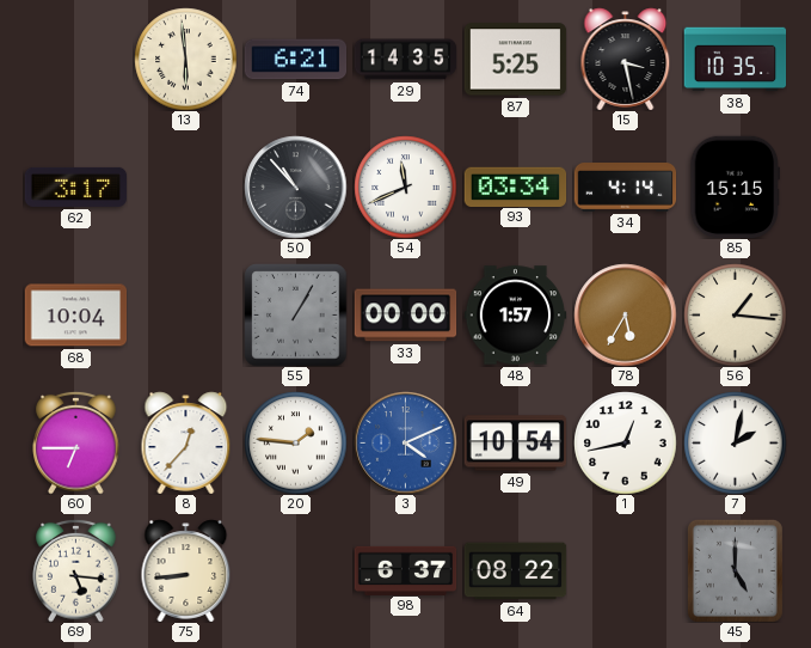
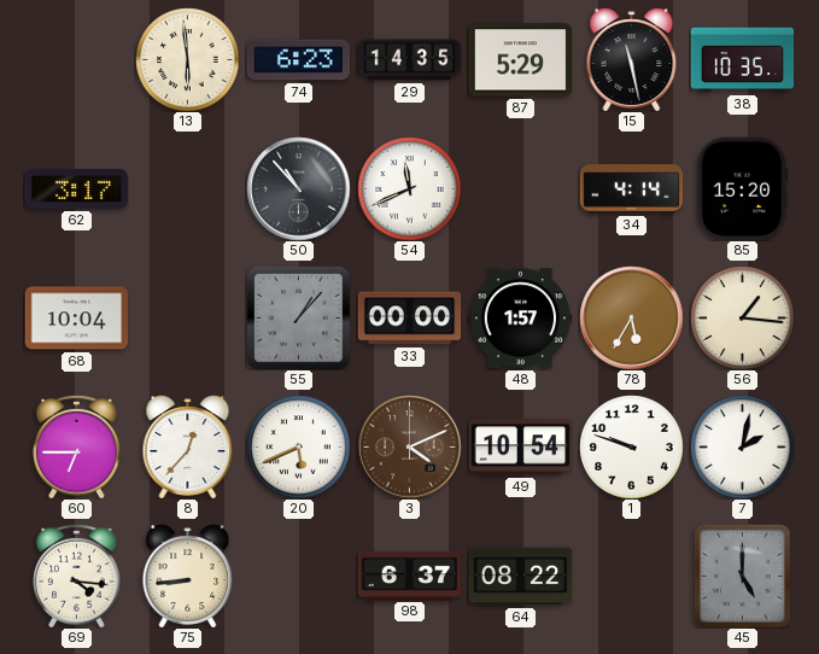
74: 6:21 -> 6:23 (298, 60)
87: 5:25 -> 5:29 (520, 60)
15: 3:28 -> 11:28 (632, 59)
93: 03:34 -> none (515, 187)
85: 15:15 -> 15:20 (743, 188)
55: 1:05 -> 1:07 (298, 317)
20: 1:46 -> 5:41 (298, 446)
3 dial: blue -> brown (409, 446)
1: 12:43 -> 9:48 (631, 446)
69: 5:16 -> 4:16 (77, 576)
